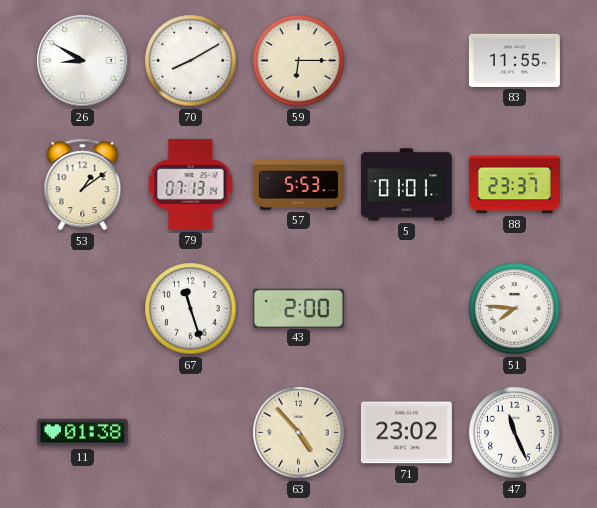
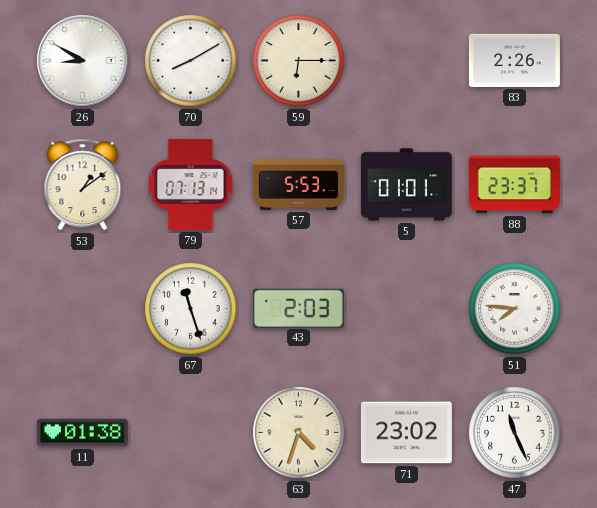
83: 11:55 -> 2:26 (514, 60)
43: 2:00 -> 2:03 (298, 308)
63: 4:53 -> 4:33 (299, 433)
